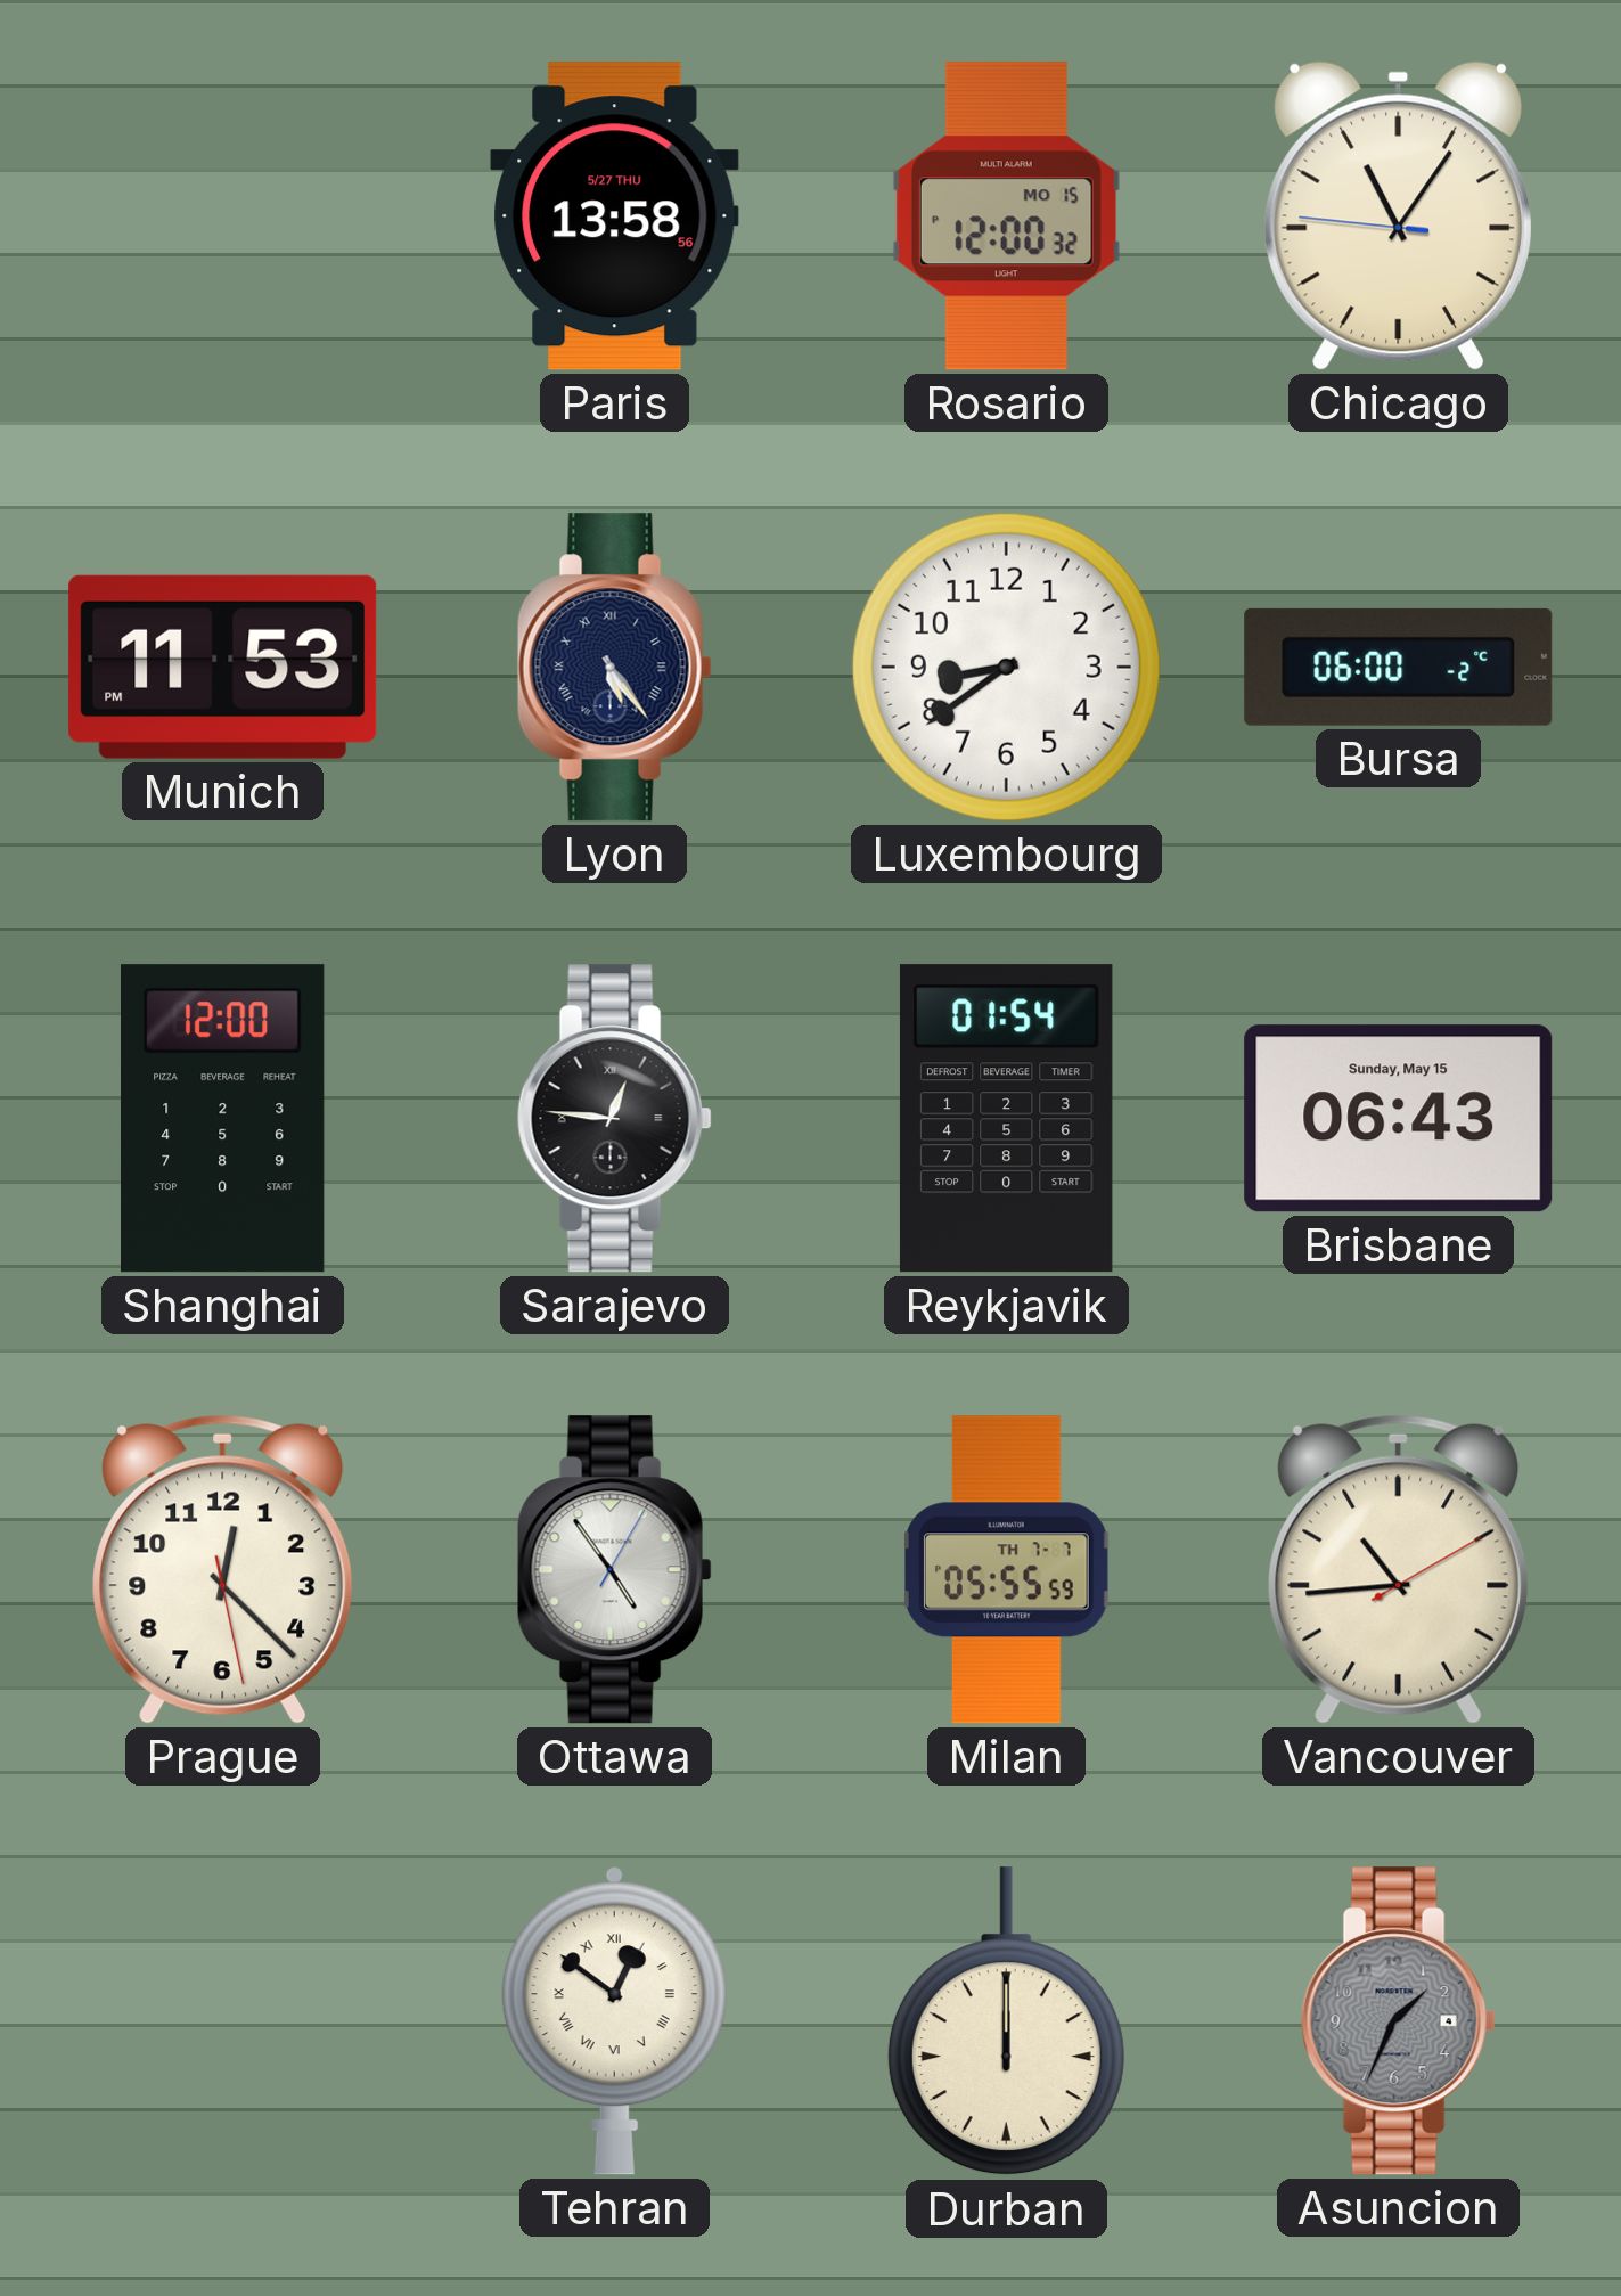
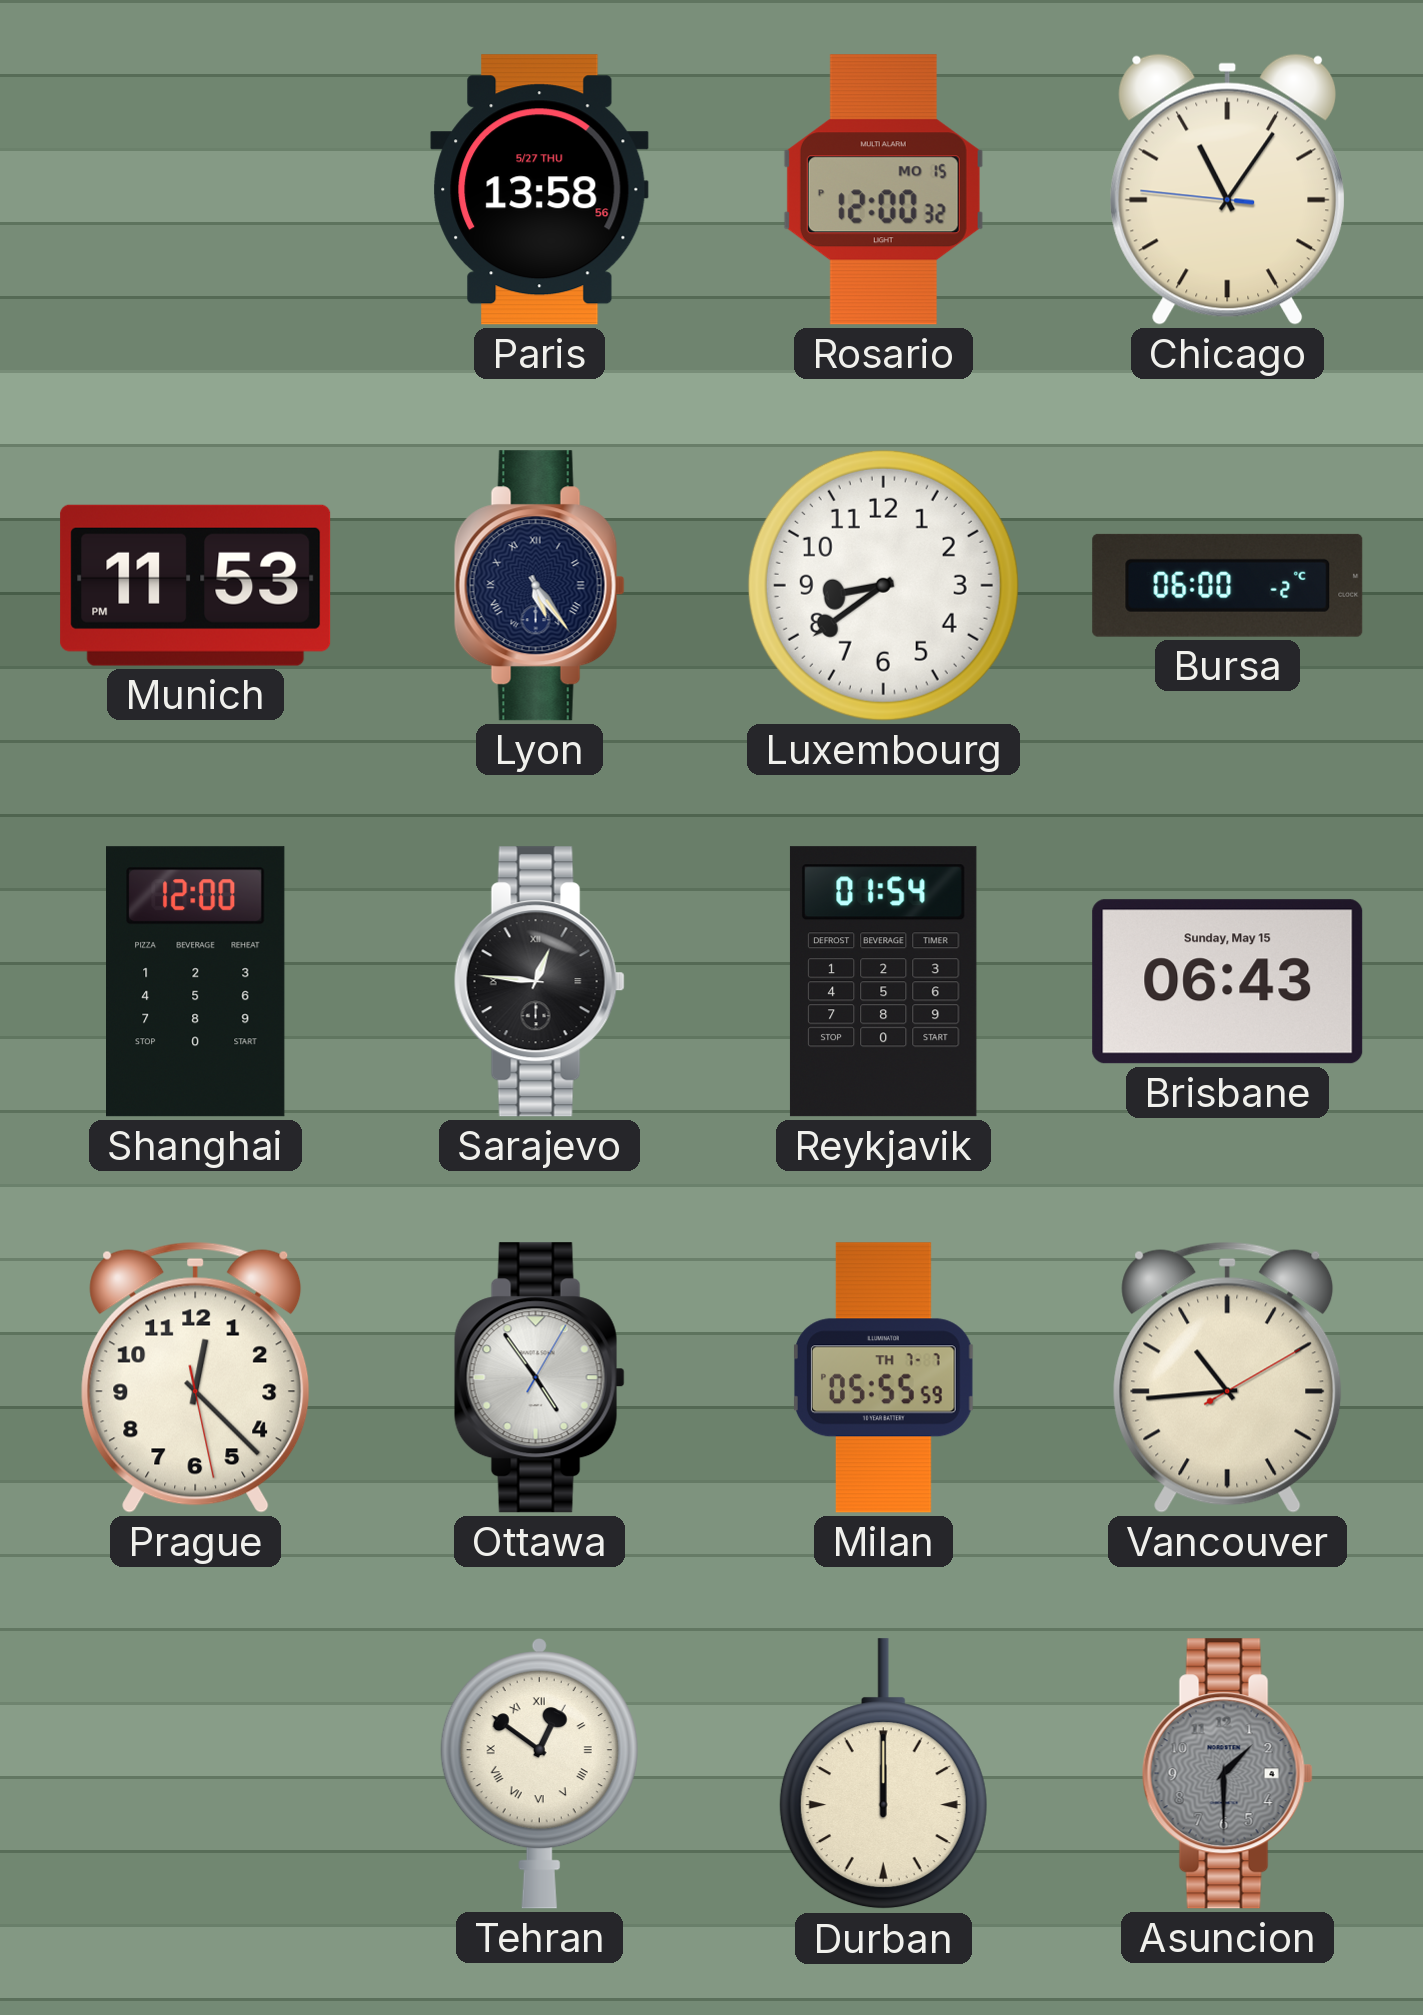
Asuncion: 1:34 -> 1:30 (1227, 1774)
